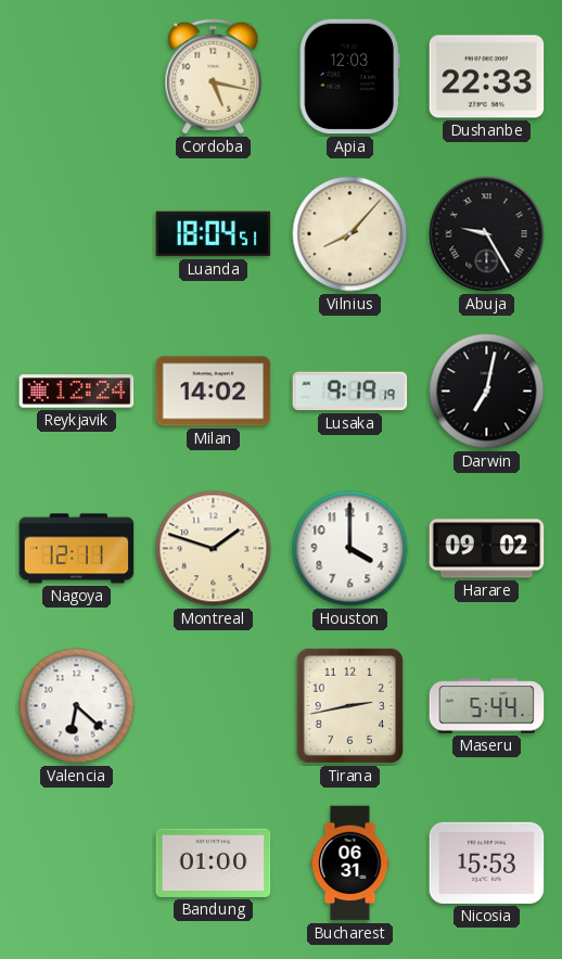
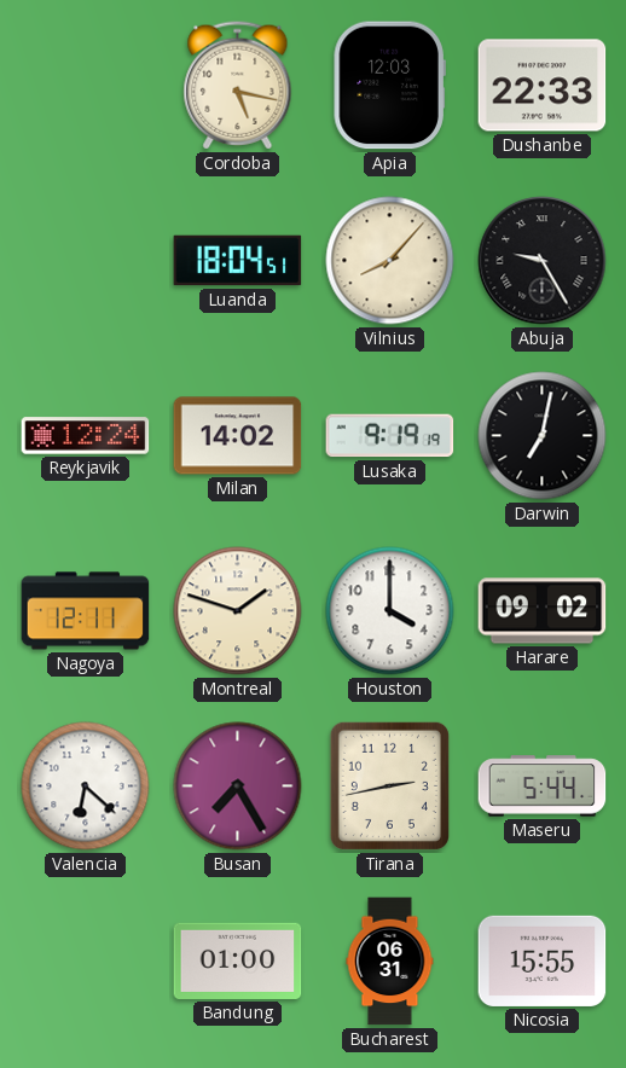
Busan: none -> 7:25 (238, 787)
Nicosia: 15:53 -> 15:55 (543, 960)
